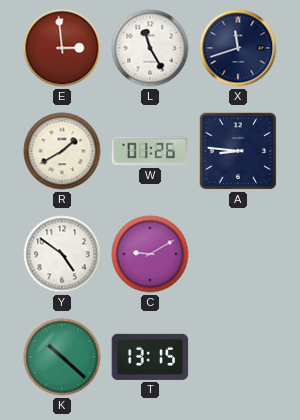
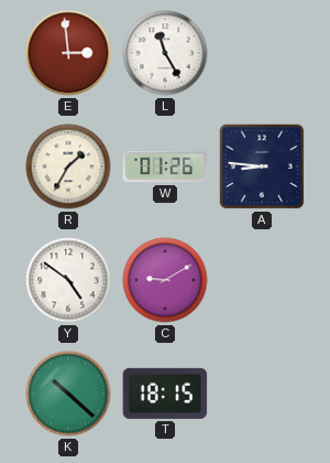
X: 11:42 -> none (238, 48)
R: 1:40 -> 1:35 (68, 166)
T: 13:15 -> 18:15 (165, 394)
